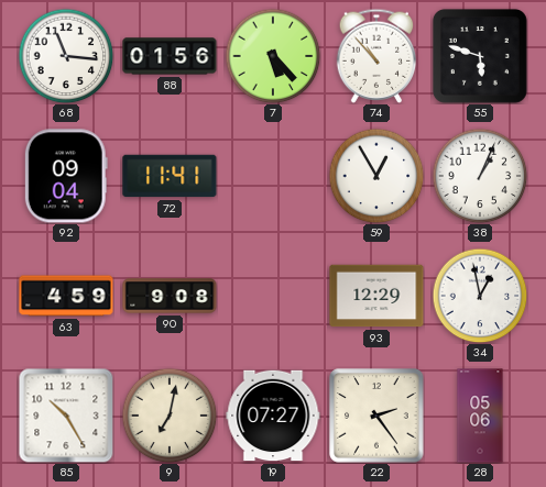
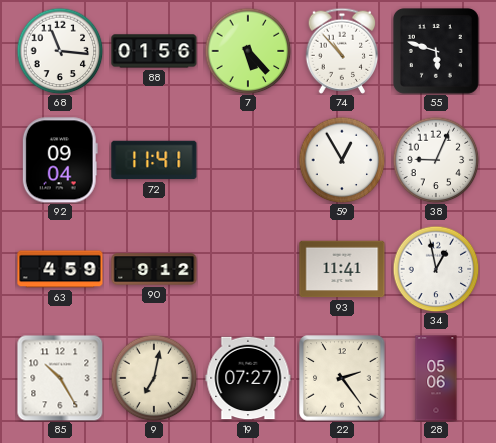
38: 1:04 -> 9:04 (436, 160)
90: 9:08 -> 9:12 (154, 269)
93: 12:29 -> 11:41 (342, 269)
